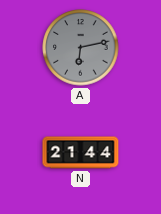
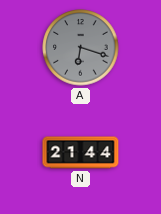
A: 6:13 -> 6:18 (81, 48)
